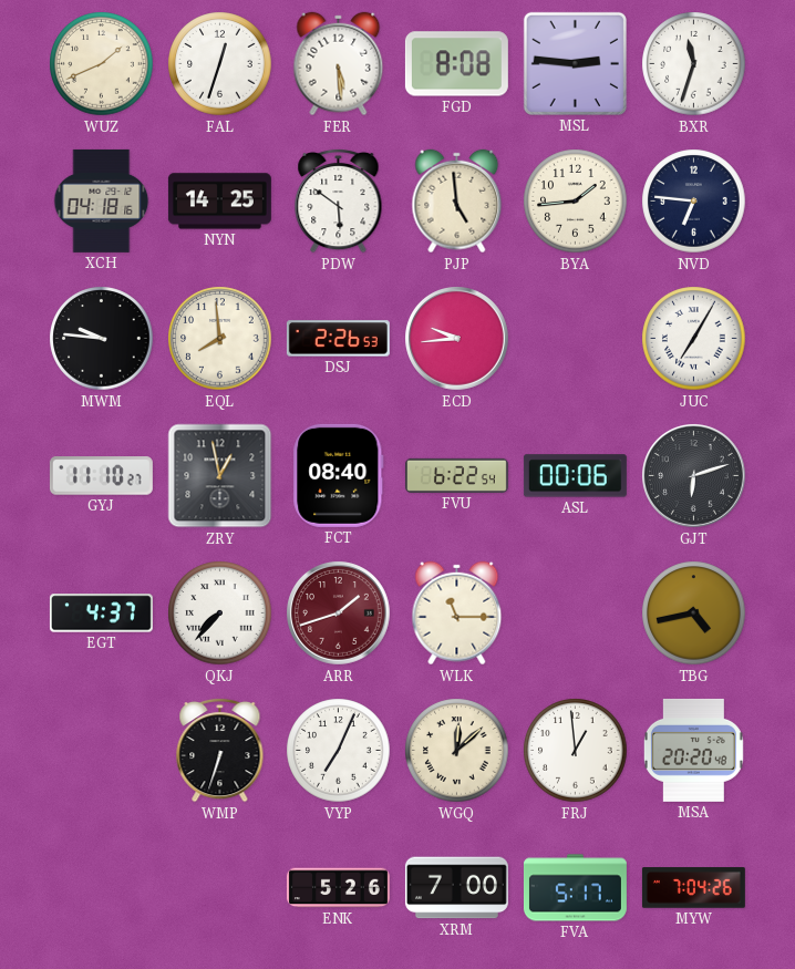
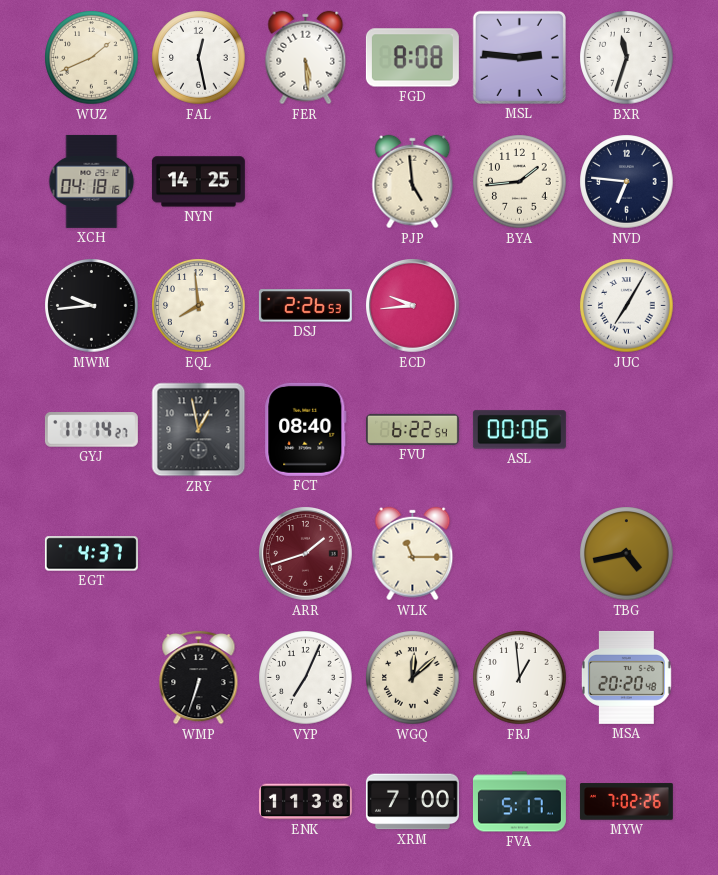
FAL: 12:33 -> 12:28 (199, 58)
PDW: 5:51 -> none (339, 200)
MWM: 9:46 -> 9:44 (92, 306)
GYJ: 11:10 -> 11:14 (91, 430)
GJT: 6:12 -> none (694, 476)
QKJ: 7:37 -> none (220, 614)
ENK: 5:26 -> 11:38 (305, 802)
MYW: 7:04 -> 7:02 (626, 802)
